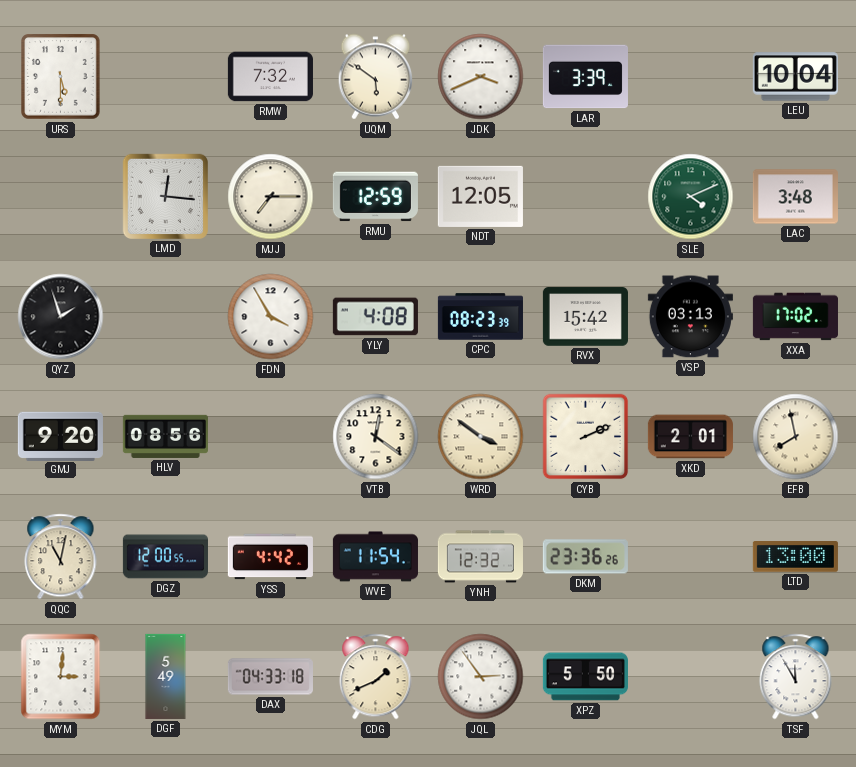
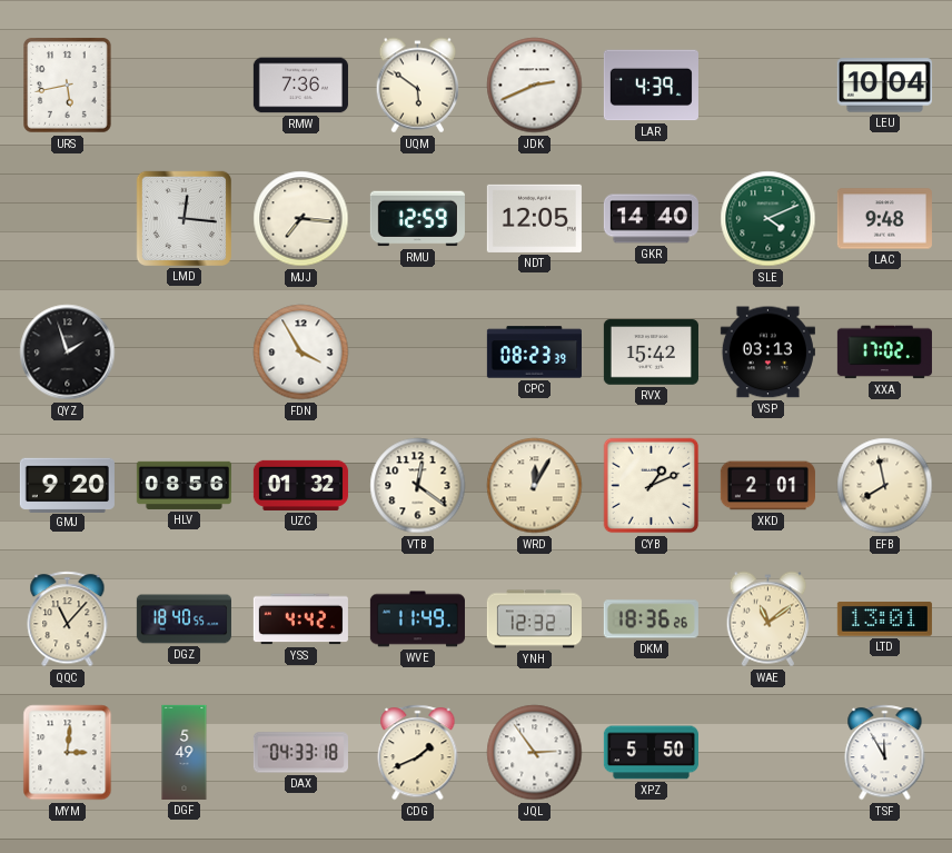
URS: 5:30 -> 5:43 (68, 86)
RMW: 7:32 -> 7:36 (300, 86)
JDK: 3:41 -> 2:41 (535, 86)
LAR: 3:39 -> 4:39 (651, 86)
MJJ: 7:15 -> 7:16 (301, 219)
GKR: none -> 14:40 (651, 219)
LAC: 3:48 -> 9:48 (884, 219)
YLY: 4:08 -> none (375, 317)
UZC: none -> 01:32 (300, 485)
WRD: 3:51 -> 12:05 (535, 486)
CYB: 2:11 -> 1:11 (652, 486)
QQC: 11:02 -> 11:07 (68, 619)
DGZ: 12:00 -> 18:40 (184, 619)
WVE: 11:54 -> 11:49 (417, 619)
DKM: 23:36 -> 18:36 (651, 619)
WAE: none -> 11:09 (768, 619)
LTD: 13:00 -> 13:01 (884, 619)
